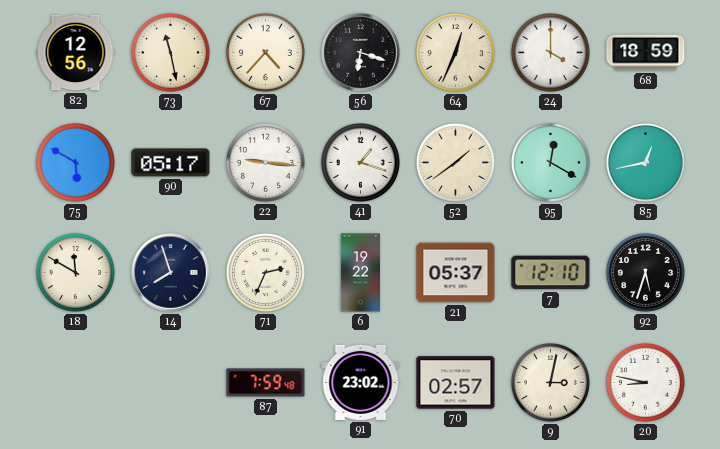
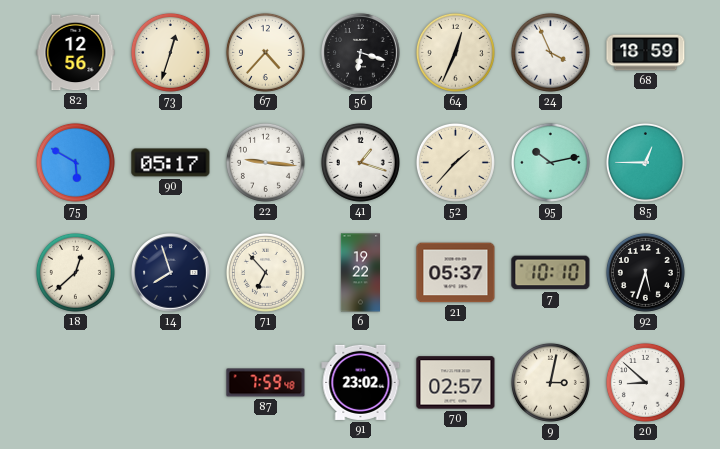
73: 11:28 -> 12:33 (170, 52)
24: 4:00 -> 3:56 (550, 52)
52: 1:39 -> 1:37 (455, 162)
95: 12:20 -> 10:13 (550, 162)
85: 12:43 -> 12:45 (645, 162)
18: 11:50 -> 12:38 (75, 272)
71: 2:34 -> 6:53 (265, 272)
7: 12:10 -> 10:10 (551, 273)
20: 8:47 -> 8:52 (645, 382)
